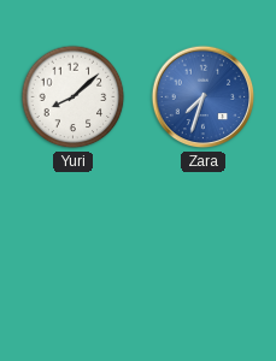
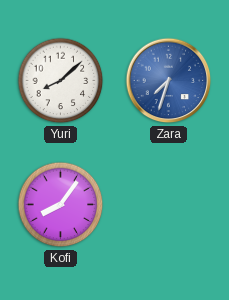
Kofi: none -> 8:06 (61, 205)
